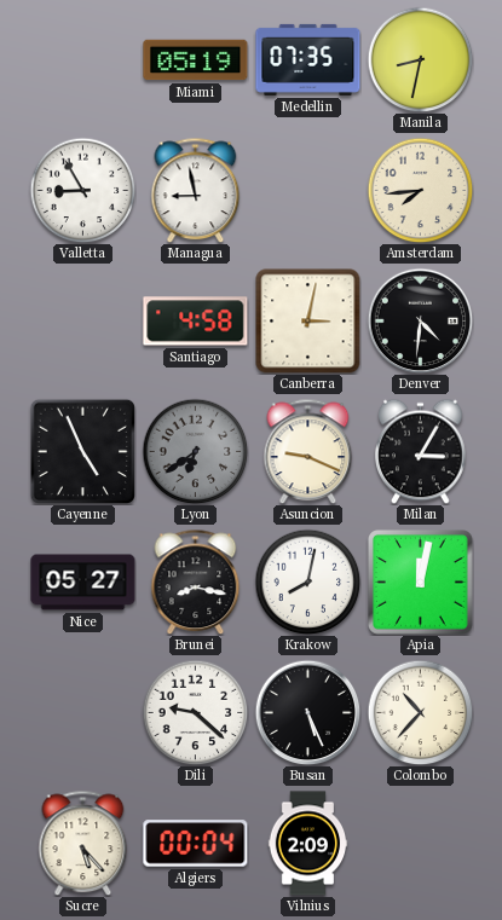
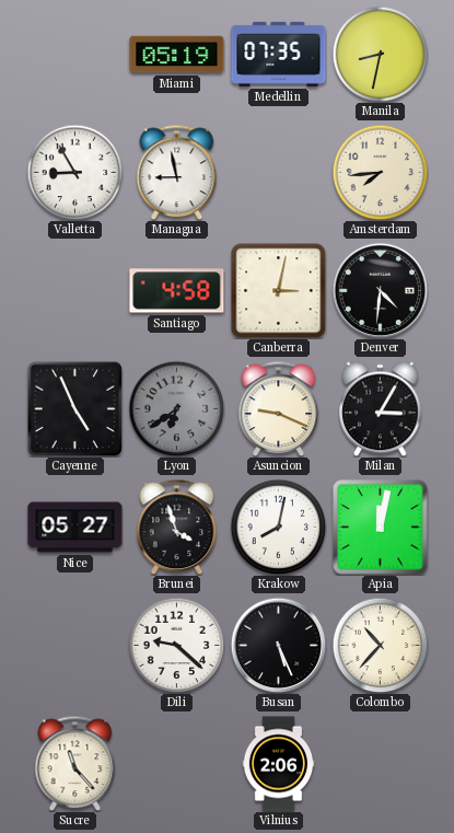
Brunei: 8:17 -> 3:57 (177, 527)
Sucre: 5:23 -> 11:23 (75, 763)
Algiers: 00:04 -> none (196, 844)
Vilnius: 2:09 -> 2:06 (279, 764)
